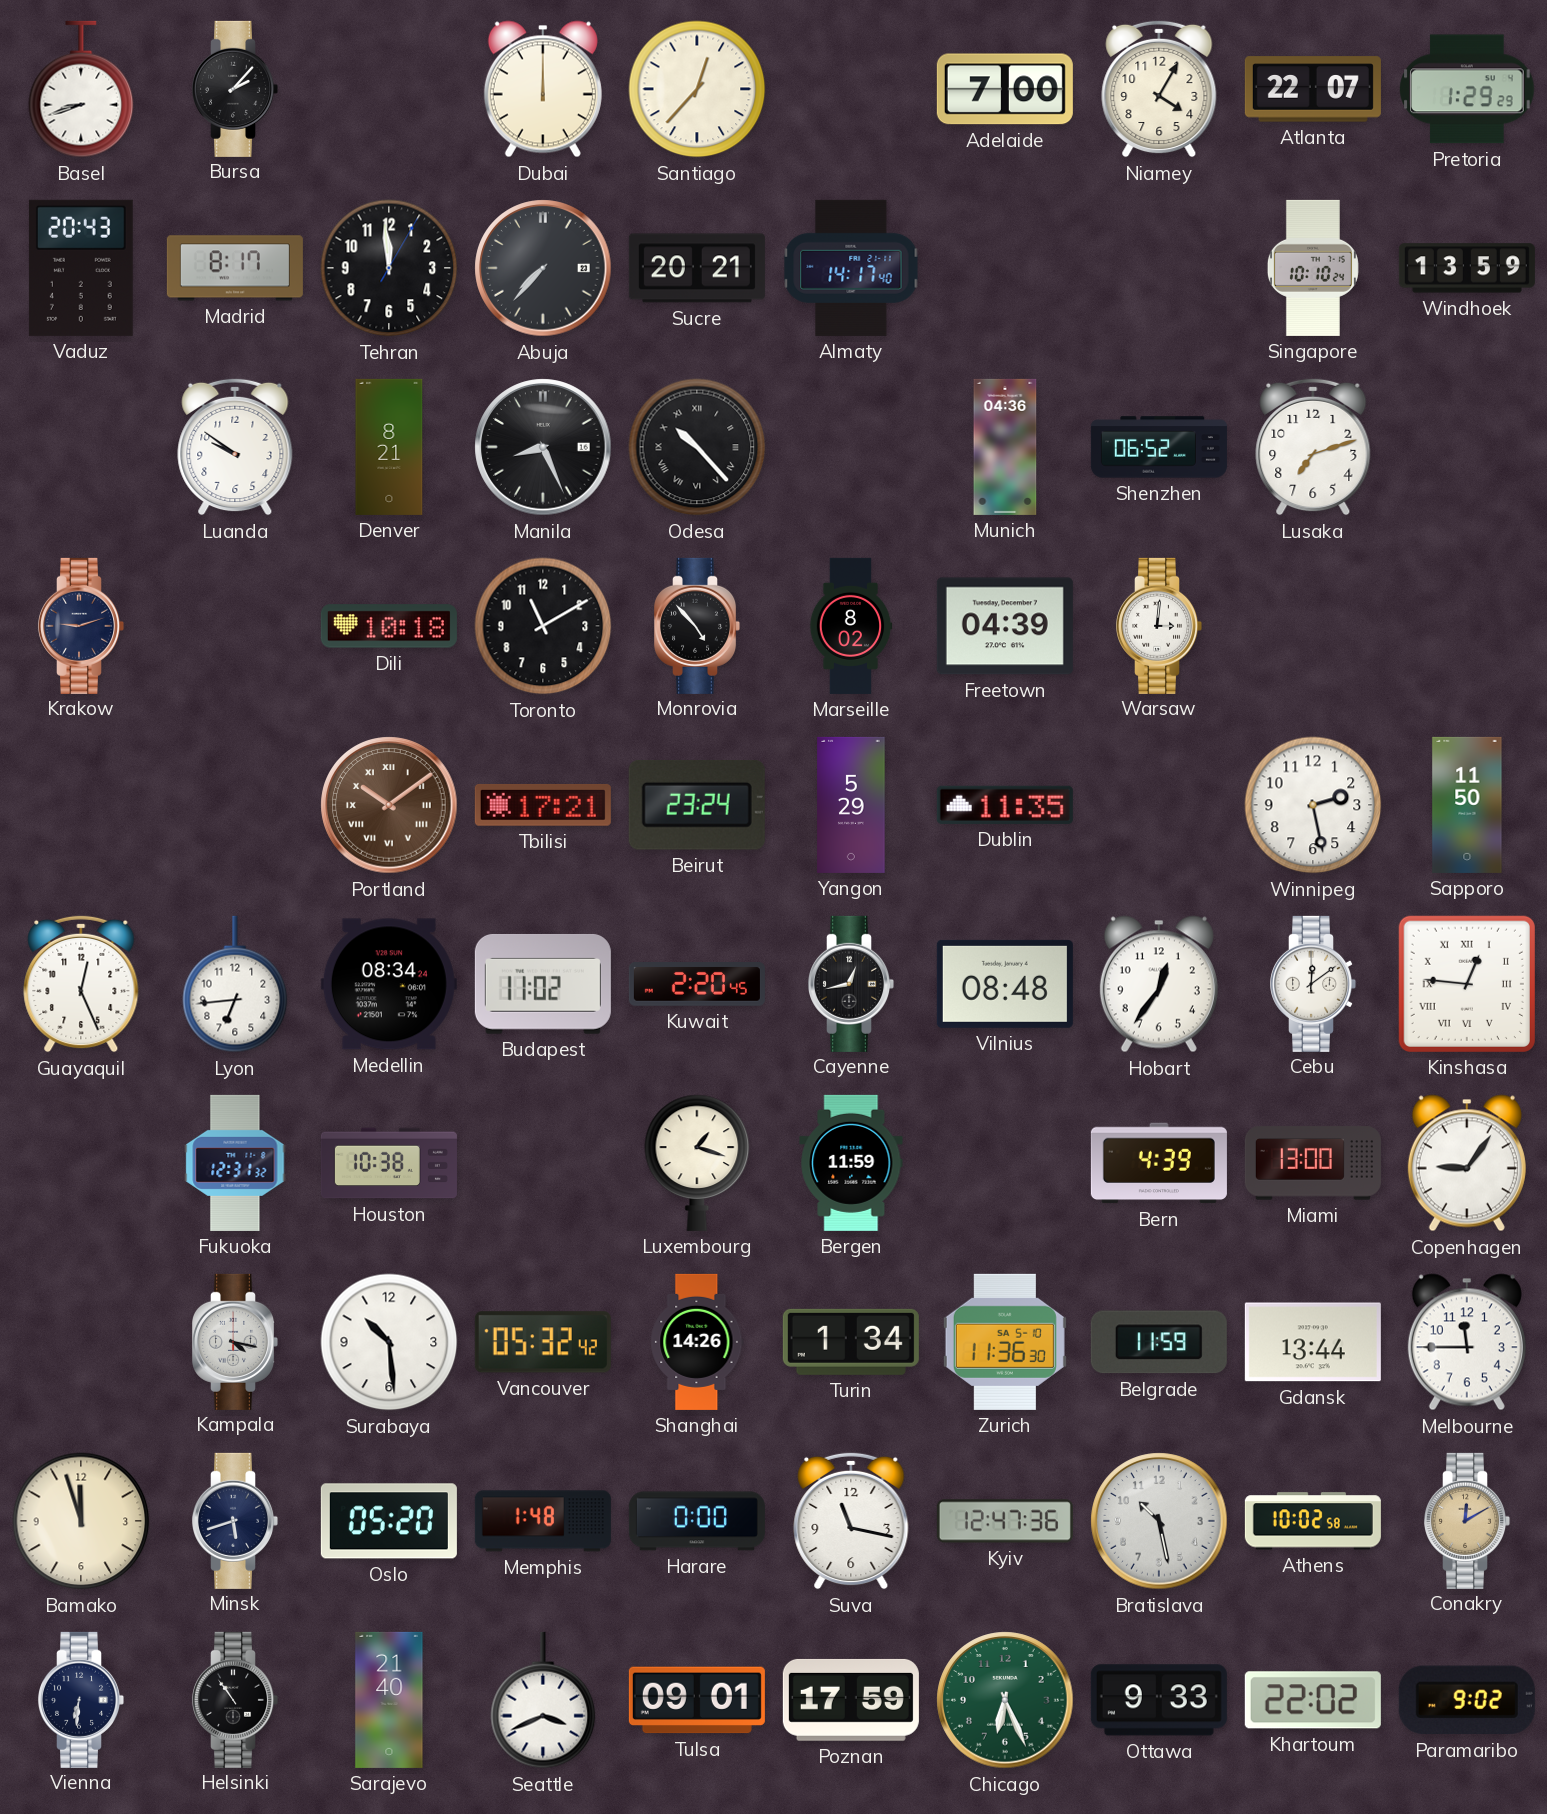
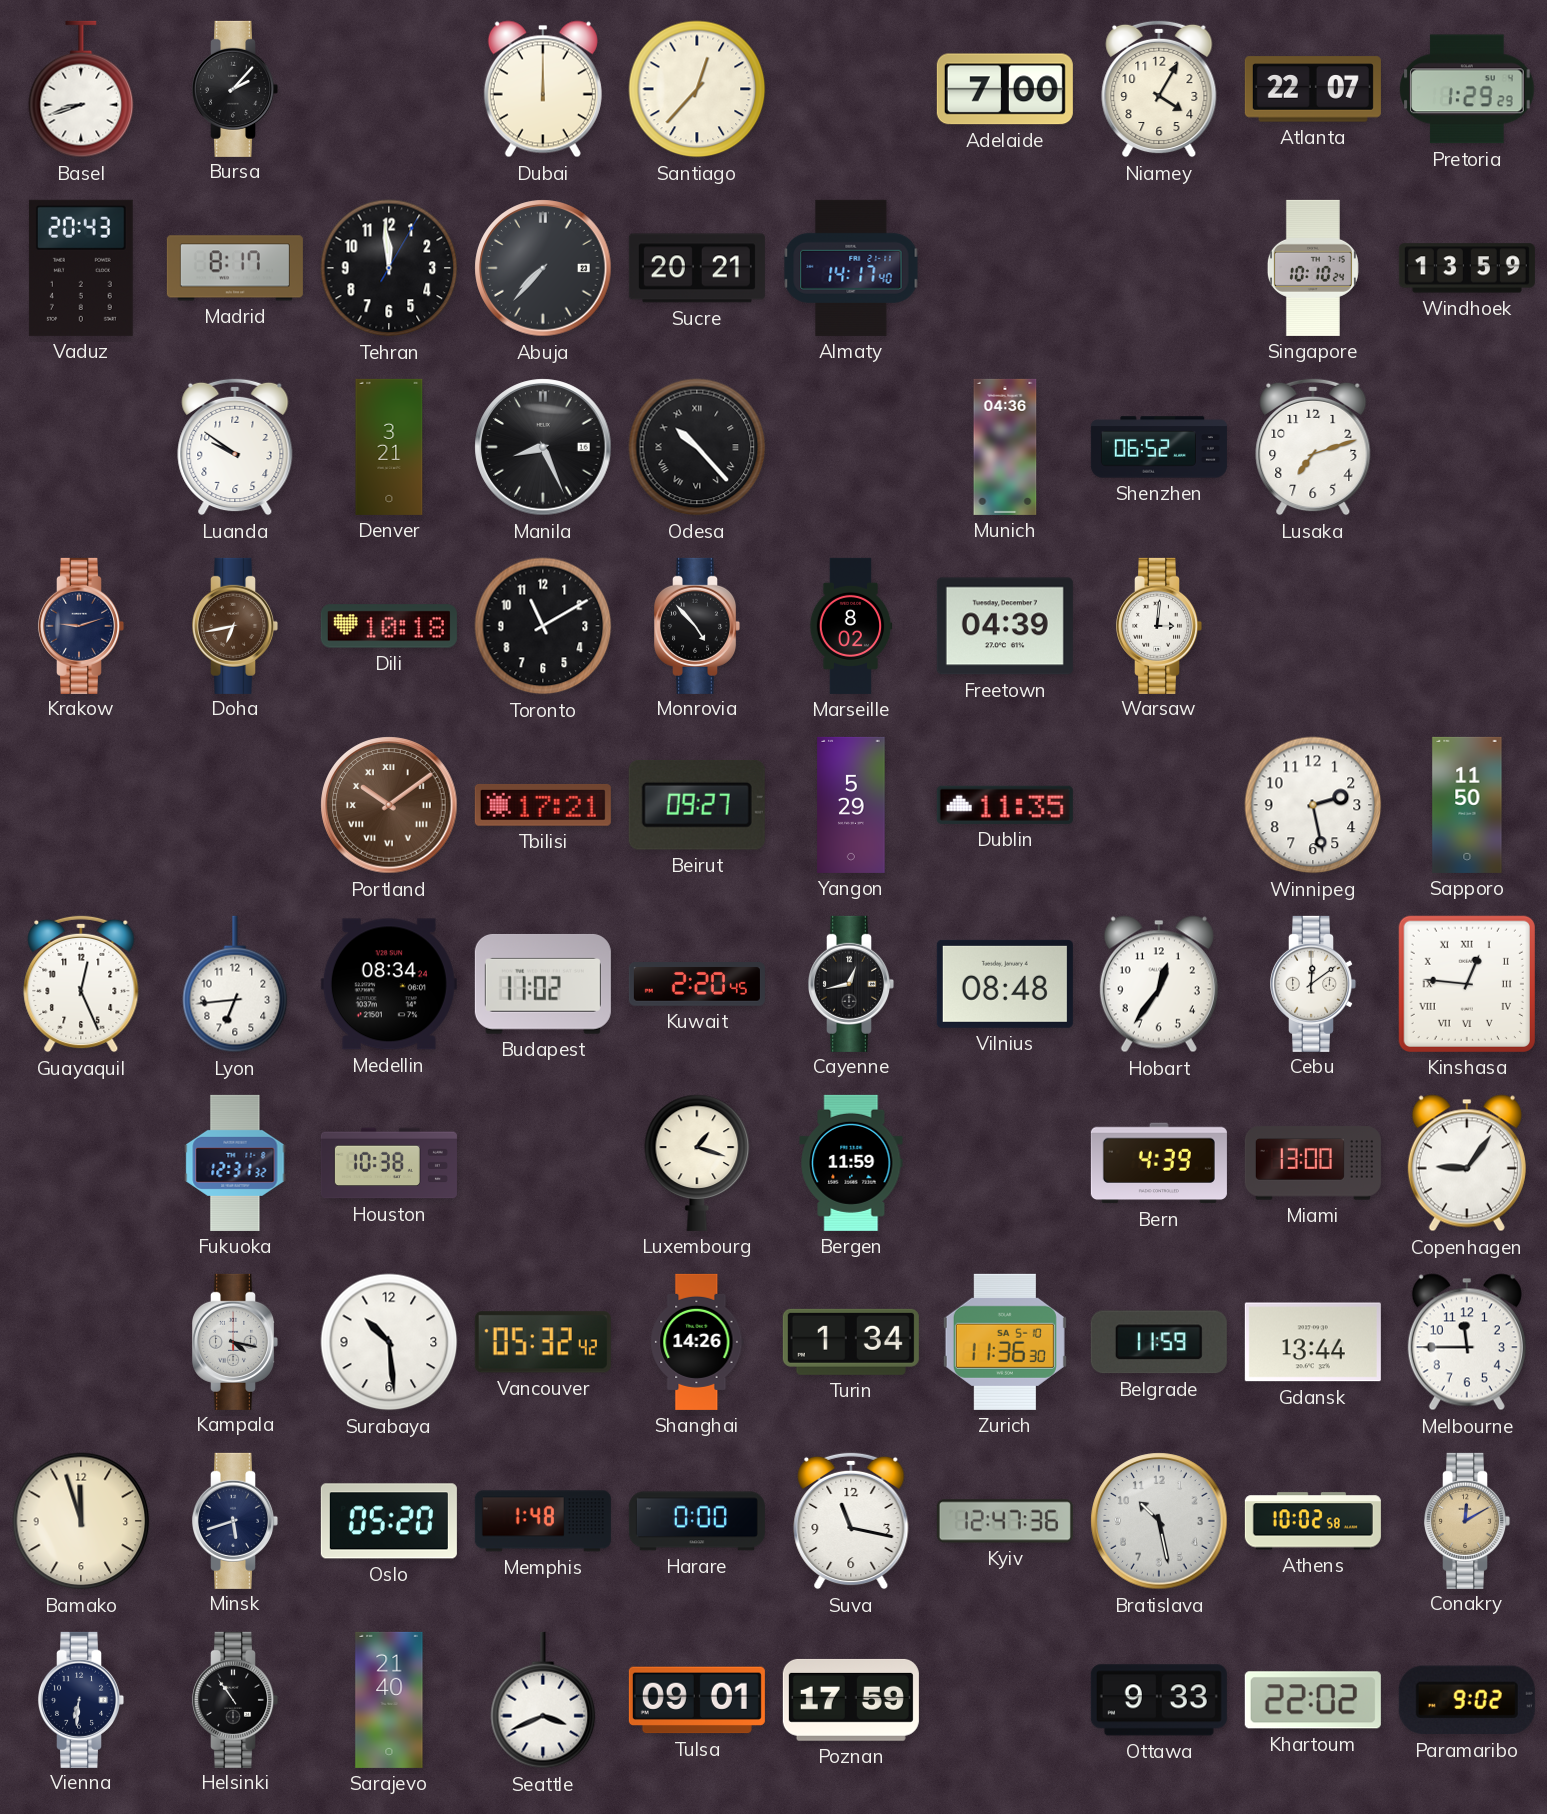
Denver: 8:21 -> 3:21 (389, 447)
Doha: none -> 6:43 (236, 626)
Beirut: 23:24 -> 09:27 (697, 805)
Chicago: 6:26 -> none (1005, 1700)
